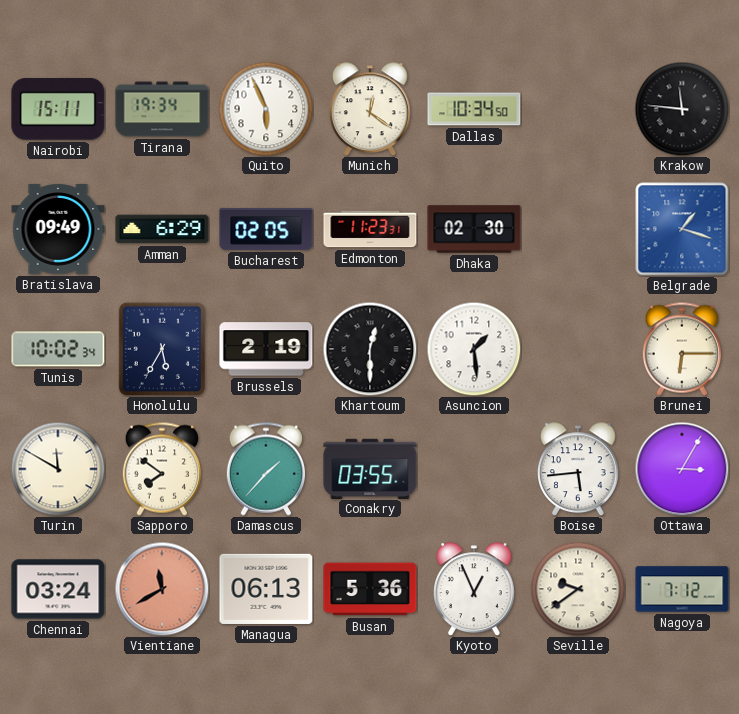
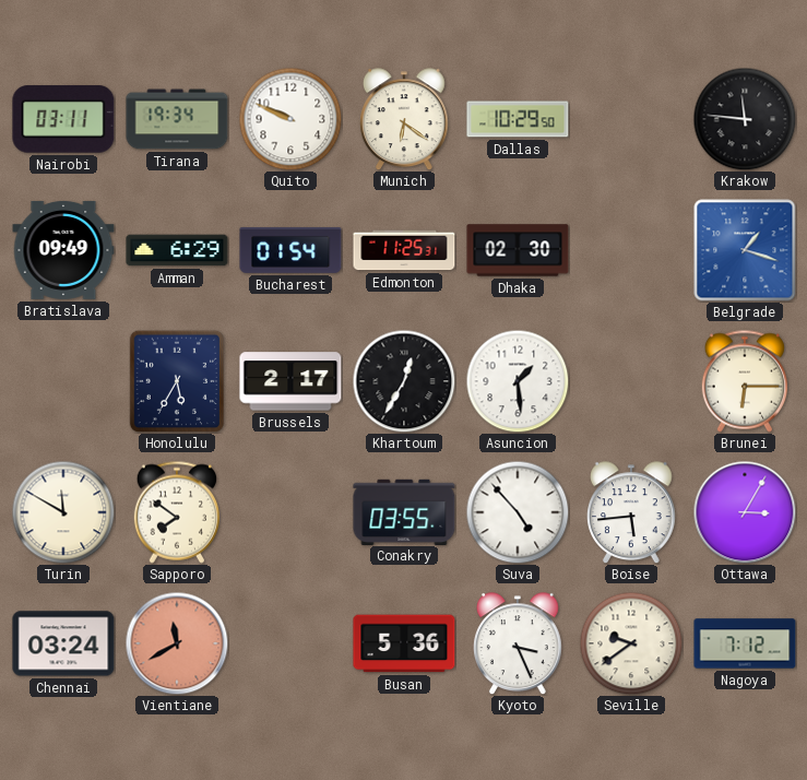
Nairobi: 15:11 -> 03:11 (63, 119)
Quito: 5:56 -> 9:49 (290, 119)
Munich: 12:21 -> 6:21 (405, 119)
Dallas: 10:34 -> 10:29 (518, 119)
Bucharest: 02:05 -> 01:54 (290, 250)
Edmonton: 11:23 -> 11:25 (404, 250)
Tunis: 10:02 -> none (58, 349)
Brussels: 2:19 -> 2:17 (290, 381)
Khartoum: 12:30 -> 12:35 (404, 381)
Damascus: 1:37 -> none (265, 469)
Suva: none -> 4:53 (518, 512)
Managua: 06:13 -> none (266, 589)
Kyoto: 12:56 -> 3:26 (519, 643)
